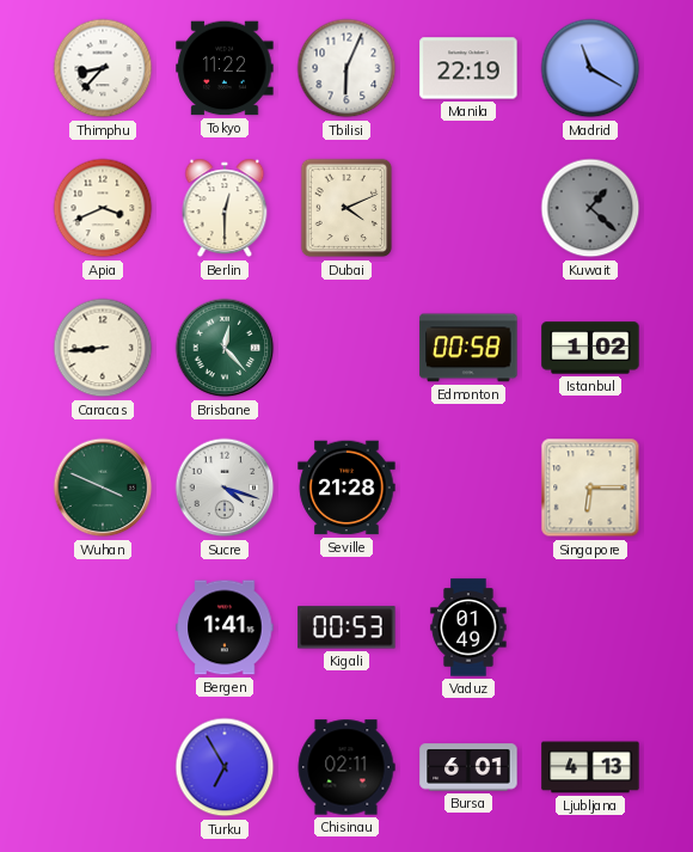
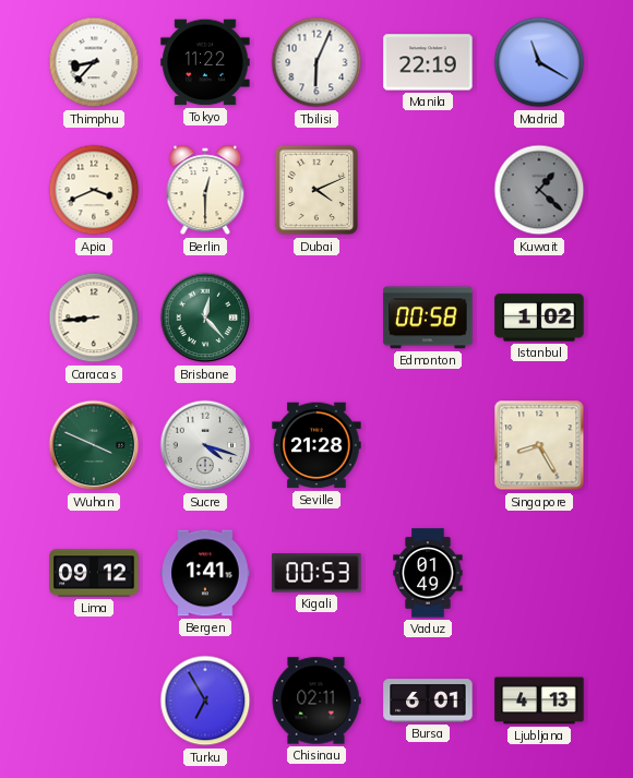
Singapore: 6:15 -> 8:25 (539, 445)
Lima: none -> 09:12 (94, 573)
